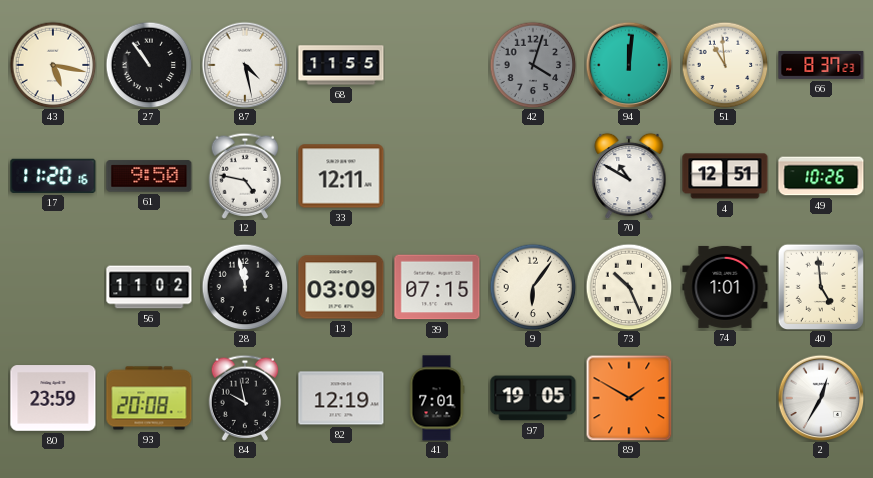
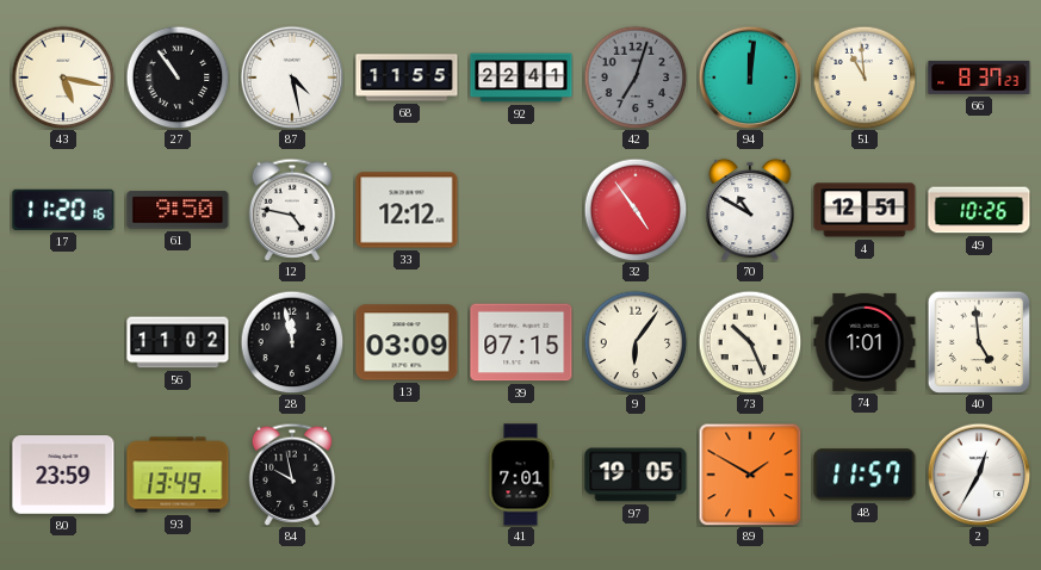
92: none -> 22:41 (521, 78)
42: 4:03 -> 7:03 (636, 78)
33: 12:11 -> 12:12 (407, 210)
32: none -> 4:54 (636, 210)
93: 20:08 -> 13:49 (178, 475)
82: 12:19 -> none (341, 398)
48: none -> 11:57 (865, 475)
